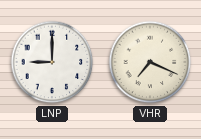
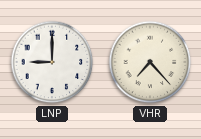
VHR: 7:19 -> 7:23 (150, 62)
